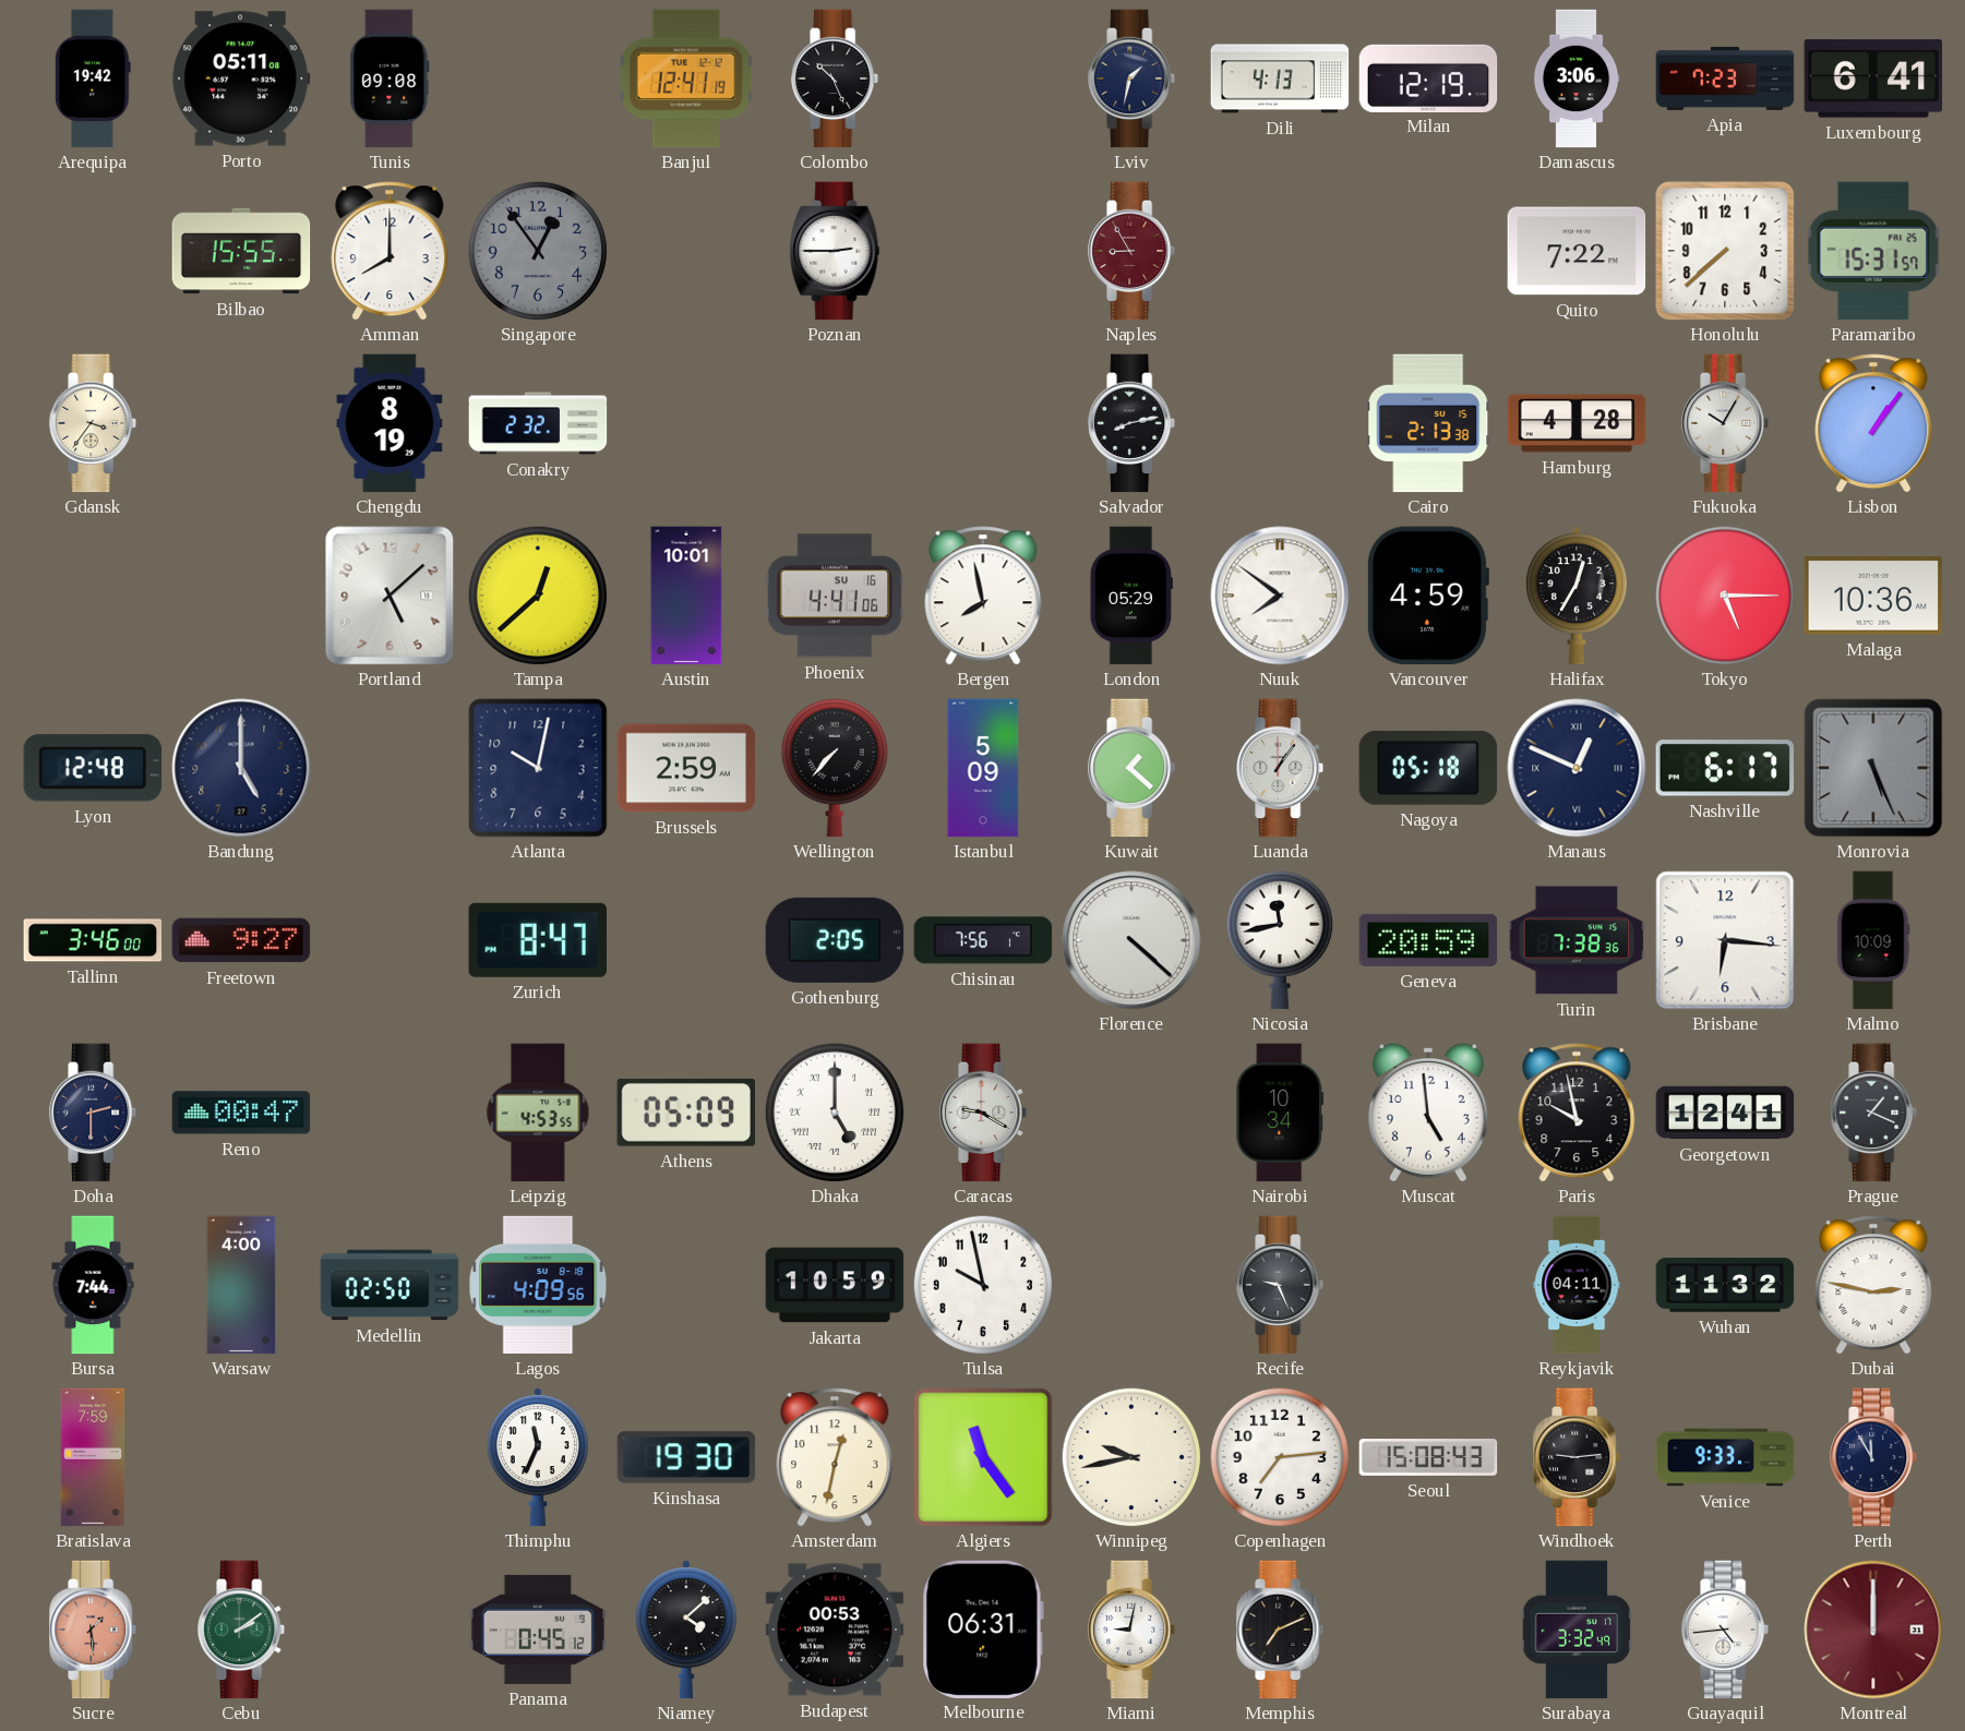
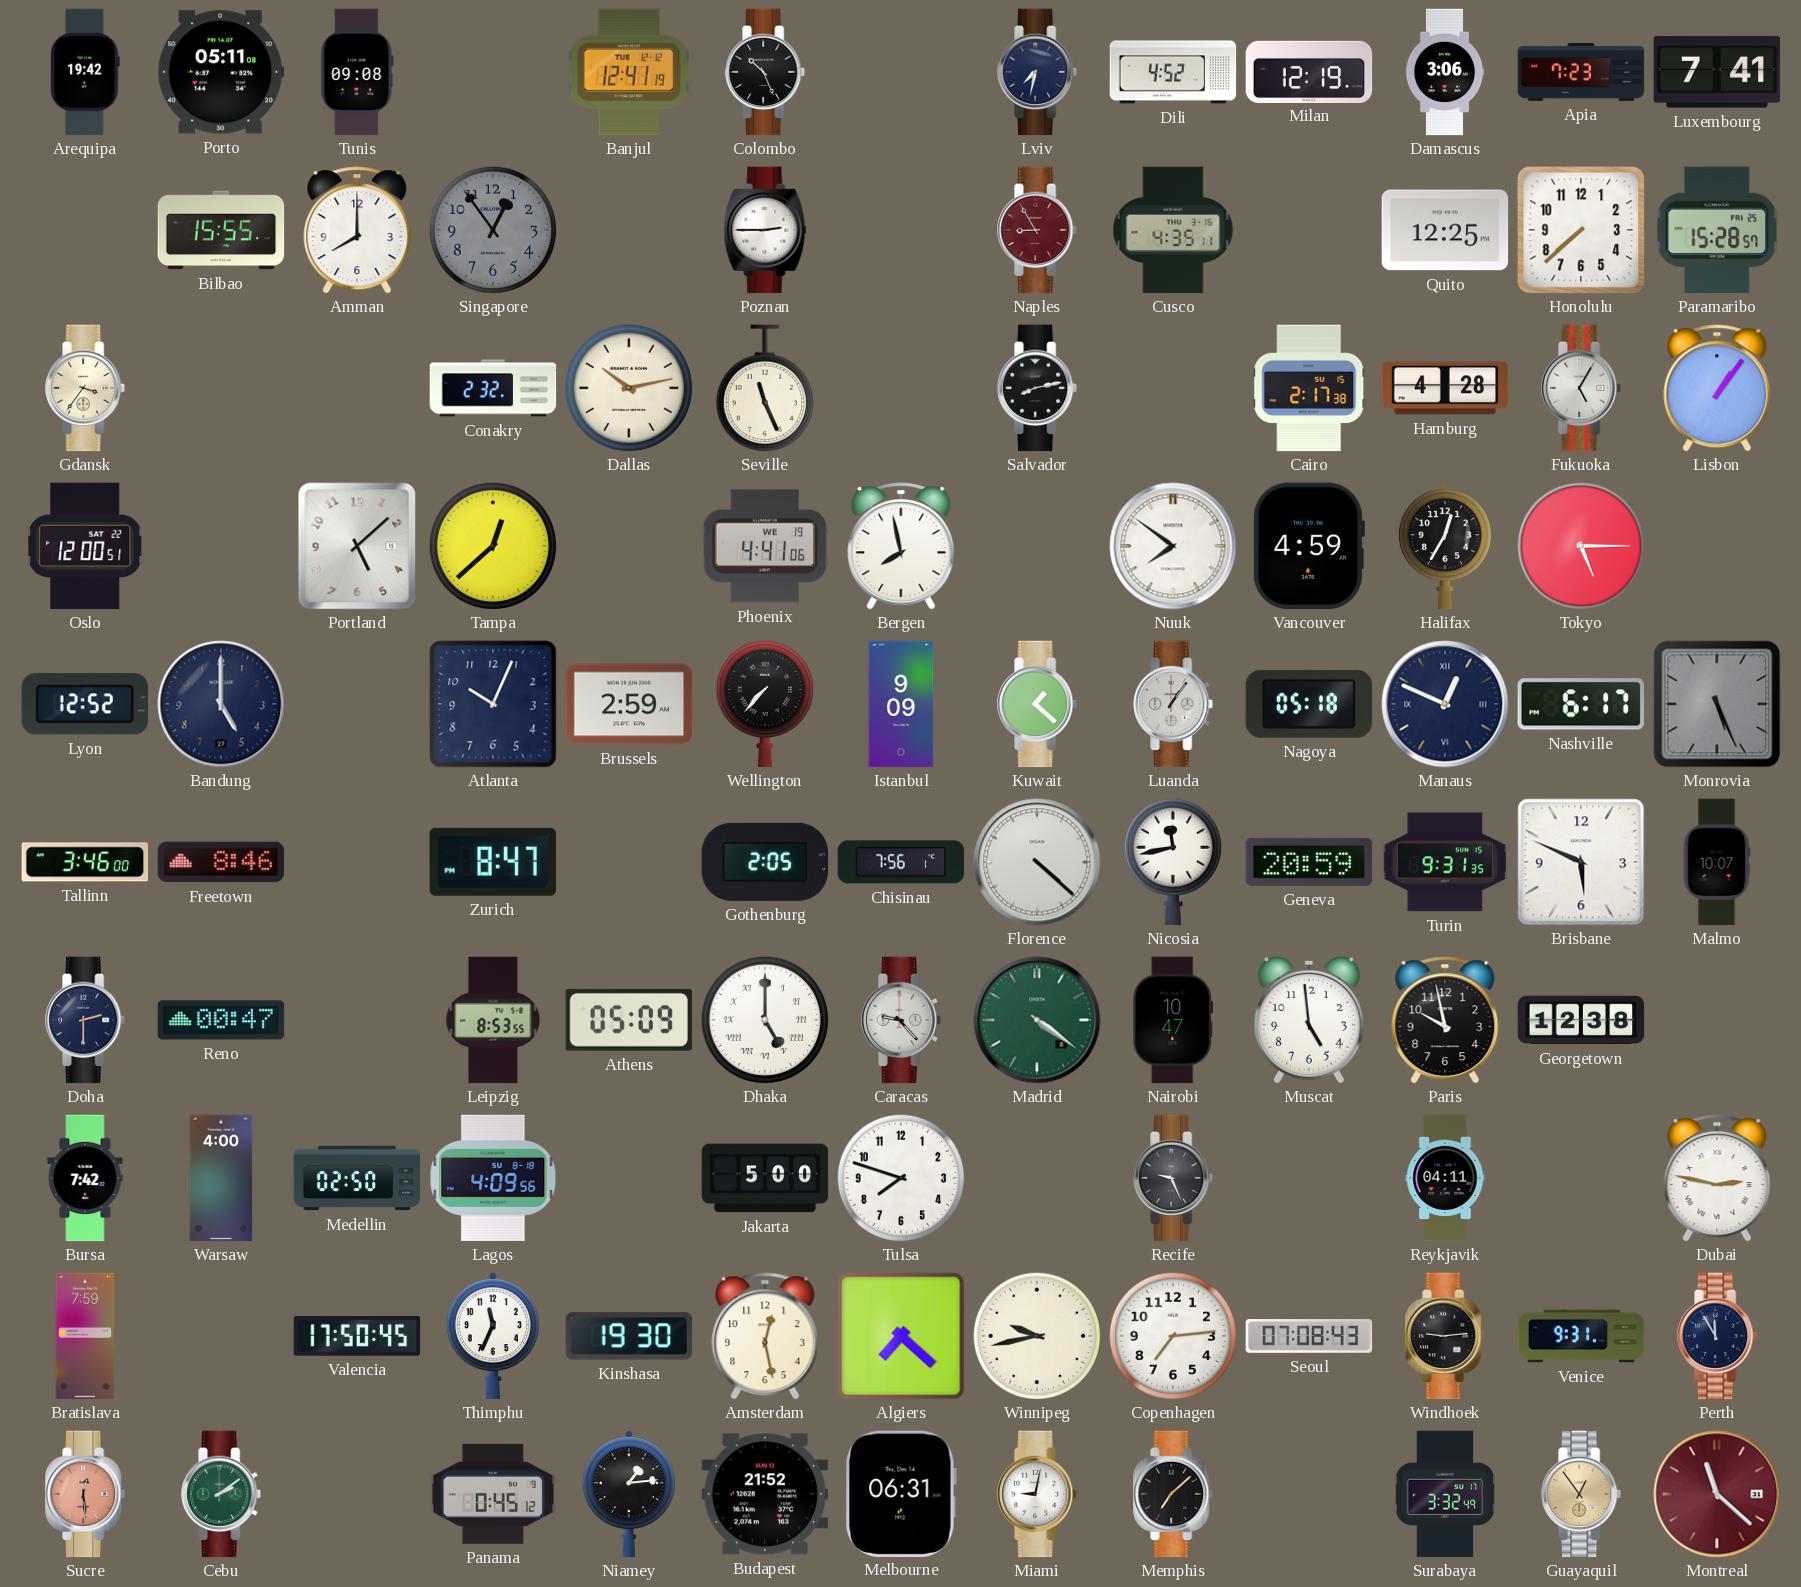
Lviv: 1:32 -> 7:32 (1038, 72)
Dili: 4:13 -> 4:52 (1173, 72)
Luxembourg: 6:41 -> 7:41 (1717, 72)
Cusco: none -> 4:35 (1173, 230)
Quito: 7:22 -> 12:25 (1445, 230)
Paramaribo: 15:31 -> 15:28 (1717, 230)
Chengdu: 8:19 -> none (390, 423)
Dallas: none -> 10:13 (628, 387)
Seville: none -> 11:26 (765, 388)
Cairo: 2:13 -> 2:17 (1309, 388)
Fukuoka: 10:05 -> 5:05 (1582, 388)
Oslo: none -> 12:00 (85, 546)
Austin: 10:01 -> none (686, 596)
Phoenix date: SU 16 -> WE 19 (765, 546)
London: 05:29 -> none (1131, 596)
Malaga: 10:36 -> none (1873, 596)
Lyon: 12:48 -> 12:52 (84, 704)
Atlanta: 10:02 -> 10:04 (493, 704)
Istanbul: 5:09 -> 9:09 (901, 704)
Freetown: 9:27 -> 8:46 (221, 862)
Turin: 7:38 -> 9:31 (1445, 862)
Brisbane: 6:16 -> 5:49 (1581, 862)
Malmo: 10:09 -> 10:07 (1717, 862)
Leipzig: 4:53 -> 8:53 (493, 1020)
Caracas: 9:20 -> 9:23 (902, 1020)
Madrid: none -> 4:21 (1037, 1020)
Nairobi: 10:34 -> 10:47 (1173, 1020)
Georgetown: 12:41 -> 12:38 (1581, 1020)
Prague: 1:19 -> none (1874, 1113)
Bursa: 7:44 -> 7:42 (85, 1178)
Jakarta: 10:59 -> 5:00 (765, 1178)
Tulsa: 9:58 -> 7:48 (900, 1177)
Wuhan: 11:32 -> none (1725, 1285)
Valencia: none -> 17:50 (357, 1337)
Amsterdam: 12:32 -> 12:28 (765, 1336)
Algiers: 11:24 -> 7:22 (901, 1336)
Seoul: 15:08 -> 07:08 (1309, 1336)
Venice: 9:33 -> 9:31 (1581, 1336)
Sucre: 1:29 -> 12:29 (86, 1494)
Niamey: 4:08 -> 1:14 (629, 1494)
Budapest: 00:53 -> 21:52 (765, 1494)
Memphis: 7:11 -> 7:08 (1174, 1494)
Guayaquil: 4:44 -> 12:54 (1582, 1494)
Guayaquil dial: white -> champagne (1582, 1494)
Montreal: 12:00 -> 11:22 (1717, 1494)
